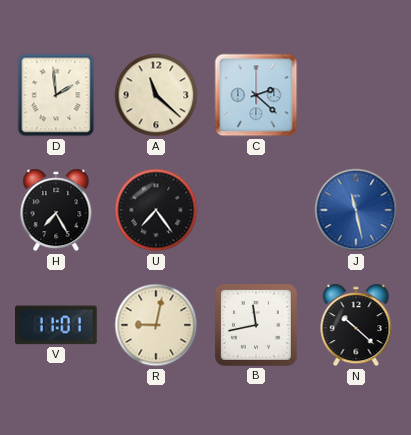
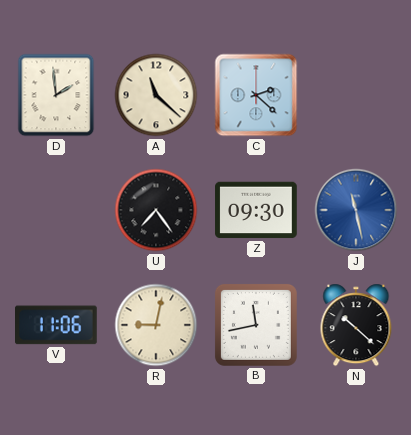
H: 7:25 -> none (56, 210)
Z: none -> 09:30 (256, 210)
V: 11:01 -> 11:06 (57, 325)
